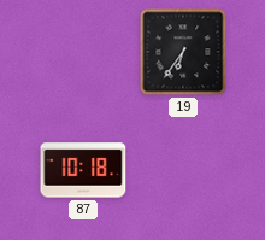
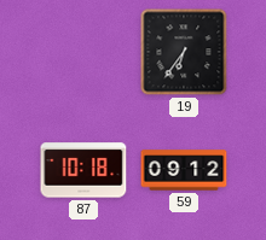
59: none -> 09:12 (184, 170)
